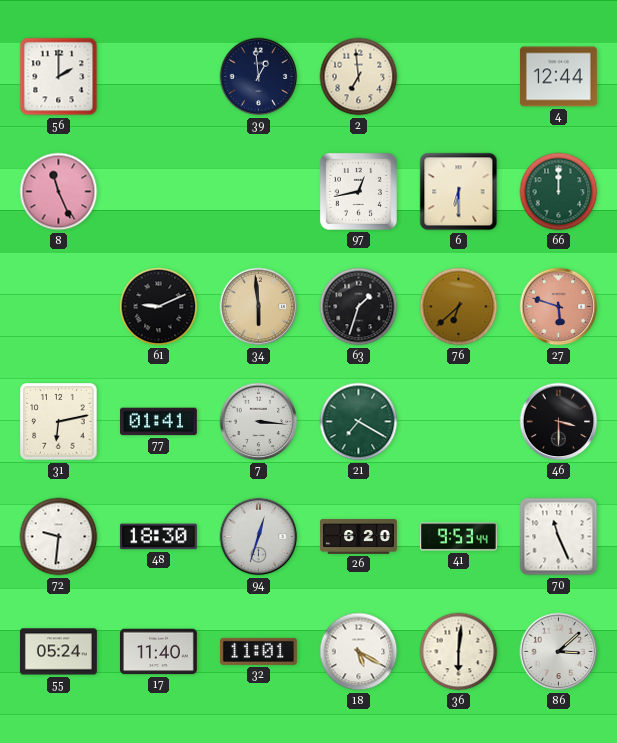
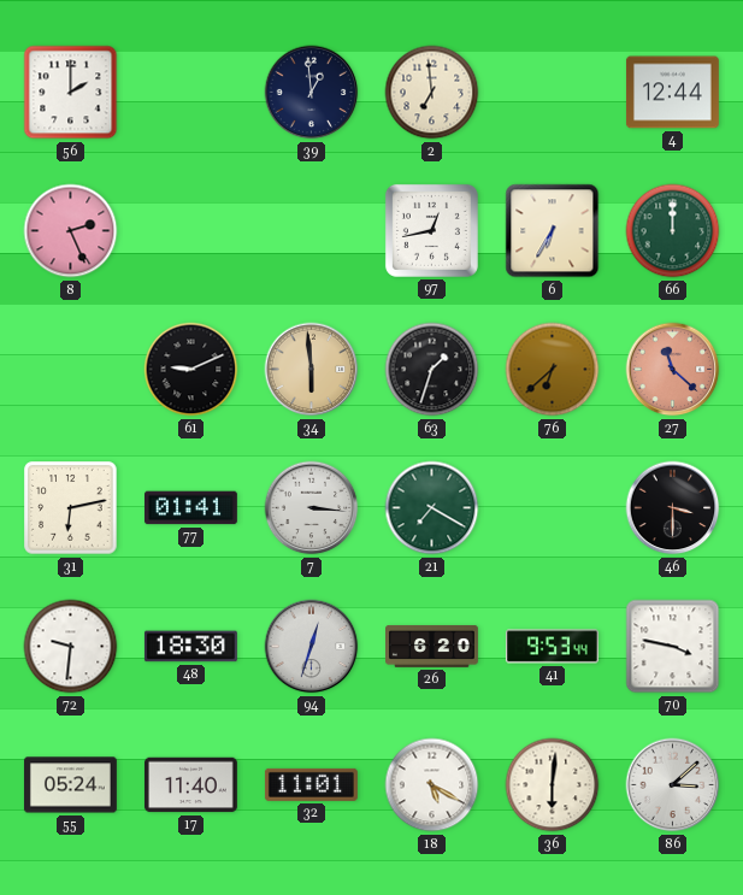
8: 11:26 -> 2:26 (71, 231)
6: 6:30 -> 6:35 (553, 231)
27: 5:48 -> 11:22 (673, 370)
70: 11:26 -> 3:47 (673, 647)
